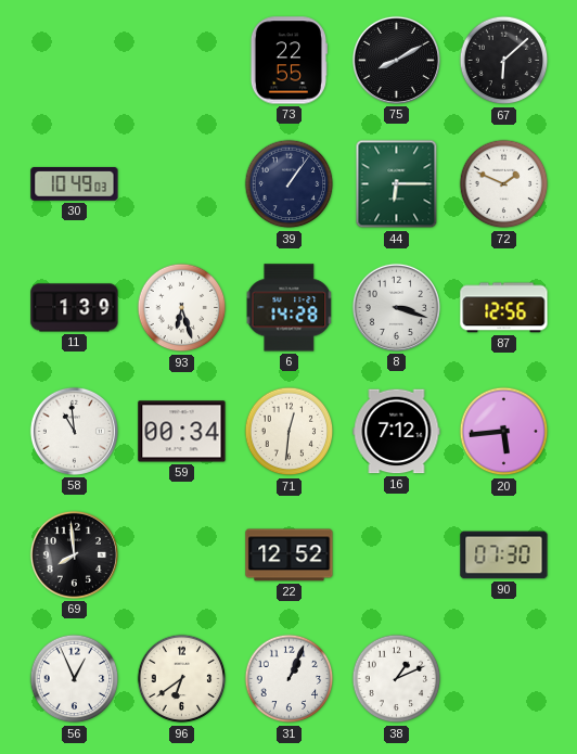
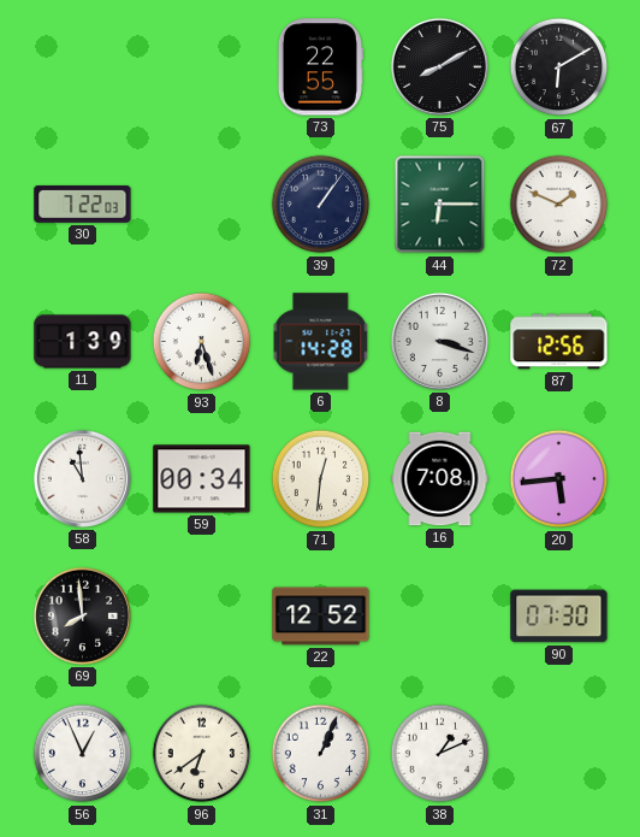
67: 6:08 -> 6:10 (559, 67)
30: 10:49 -> 7:22 (83, 204)
16: 7:12 -> 7:08 (440, 479)
